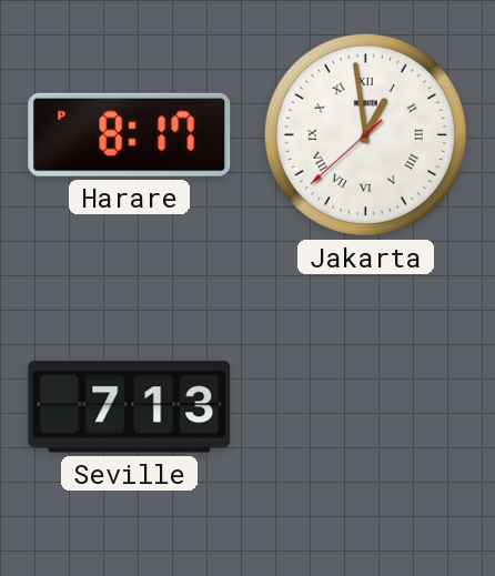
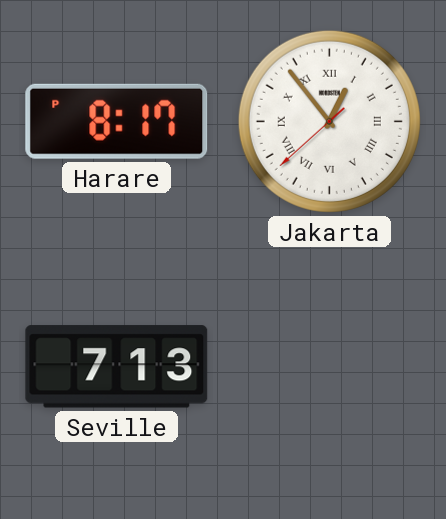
Jakarta: 12:58 -> 12:53 (329, 121)
